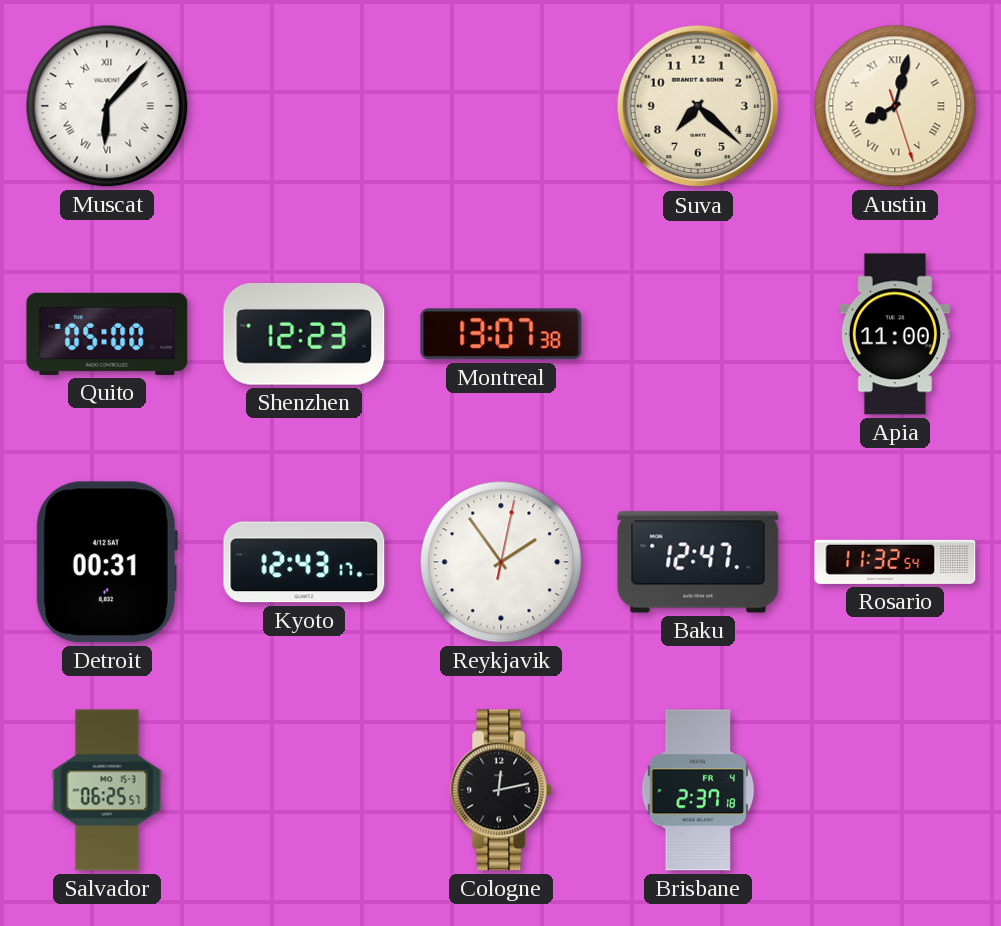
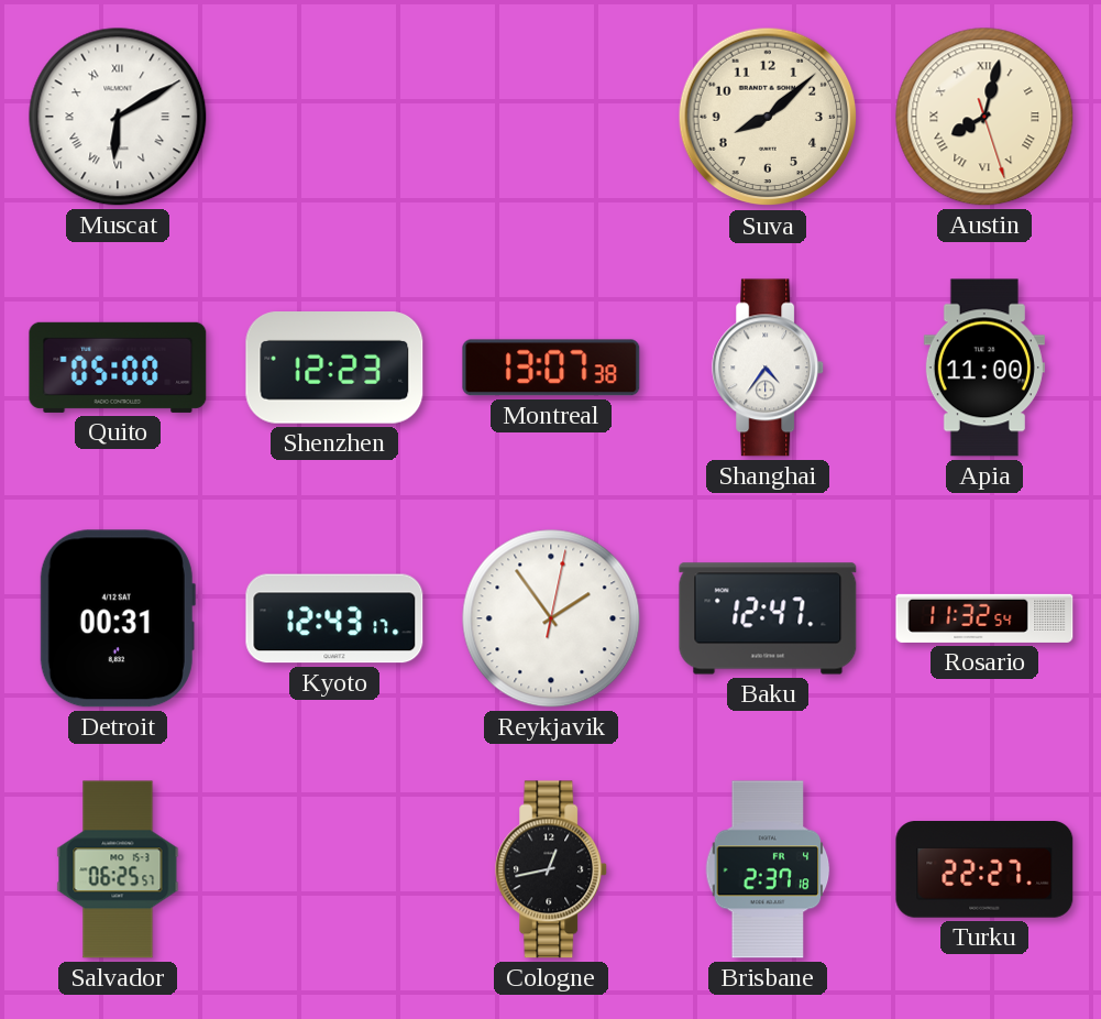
Muscat: 6:07 -> 6:10 (118, 117)
Suva: 7:22 -> 8:08 (768, 117)
Shanghai: none -> 4:36 (769, 368)
Cologne: 12:13 -> 12:43 (552, 869)
Turku: none -> 22:27 (984, 870)
